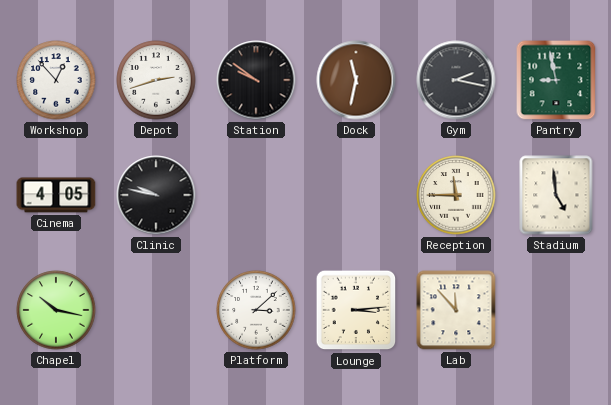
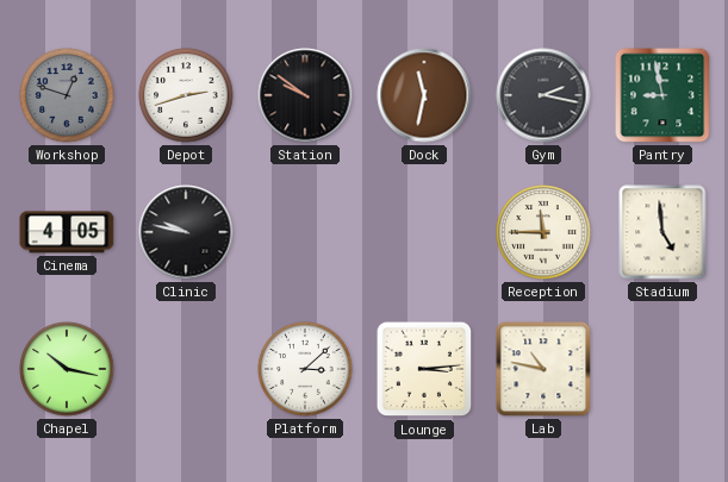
Workshop: 12:53 -> 12:48 (67, 95)
Workshop dial: white -> grey (67, 95)
Lab: 11:53 -> 10:47 (543, 369)
